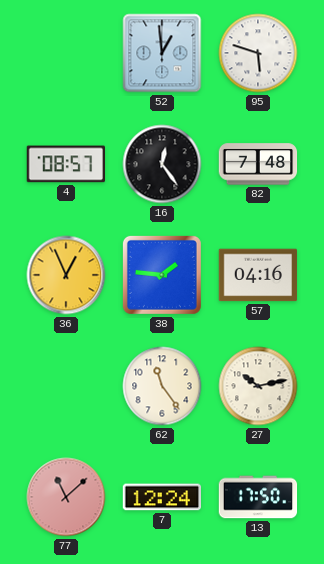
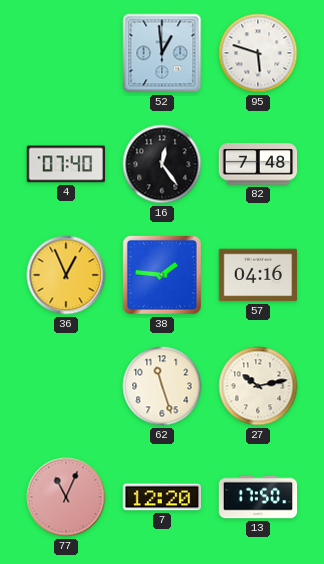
4: 08:57 -> 07:40 (65, 164)
62: 11:24 -> 11:27 (162, 386)
77: 11:08 -> 11:04 (66, 497)
7: 12:24 -> 12:20 (162, 497)
